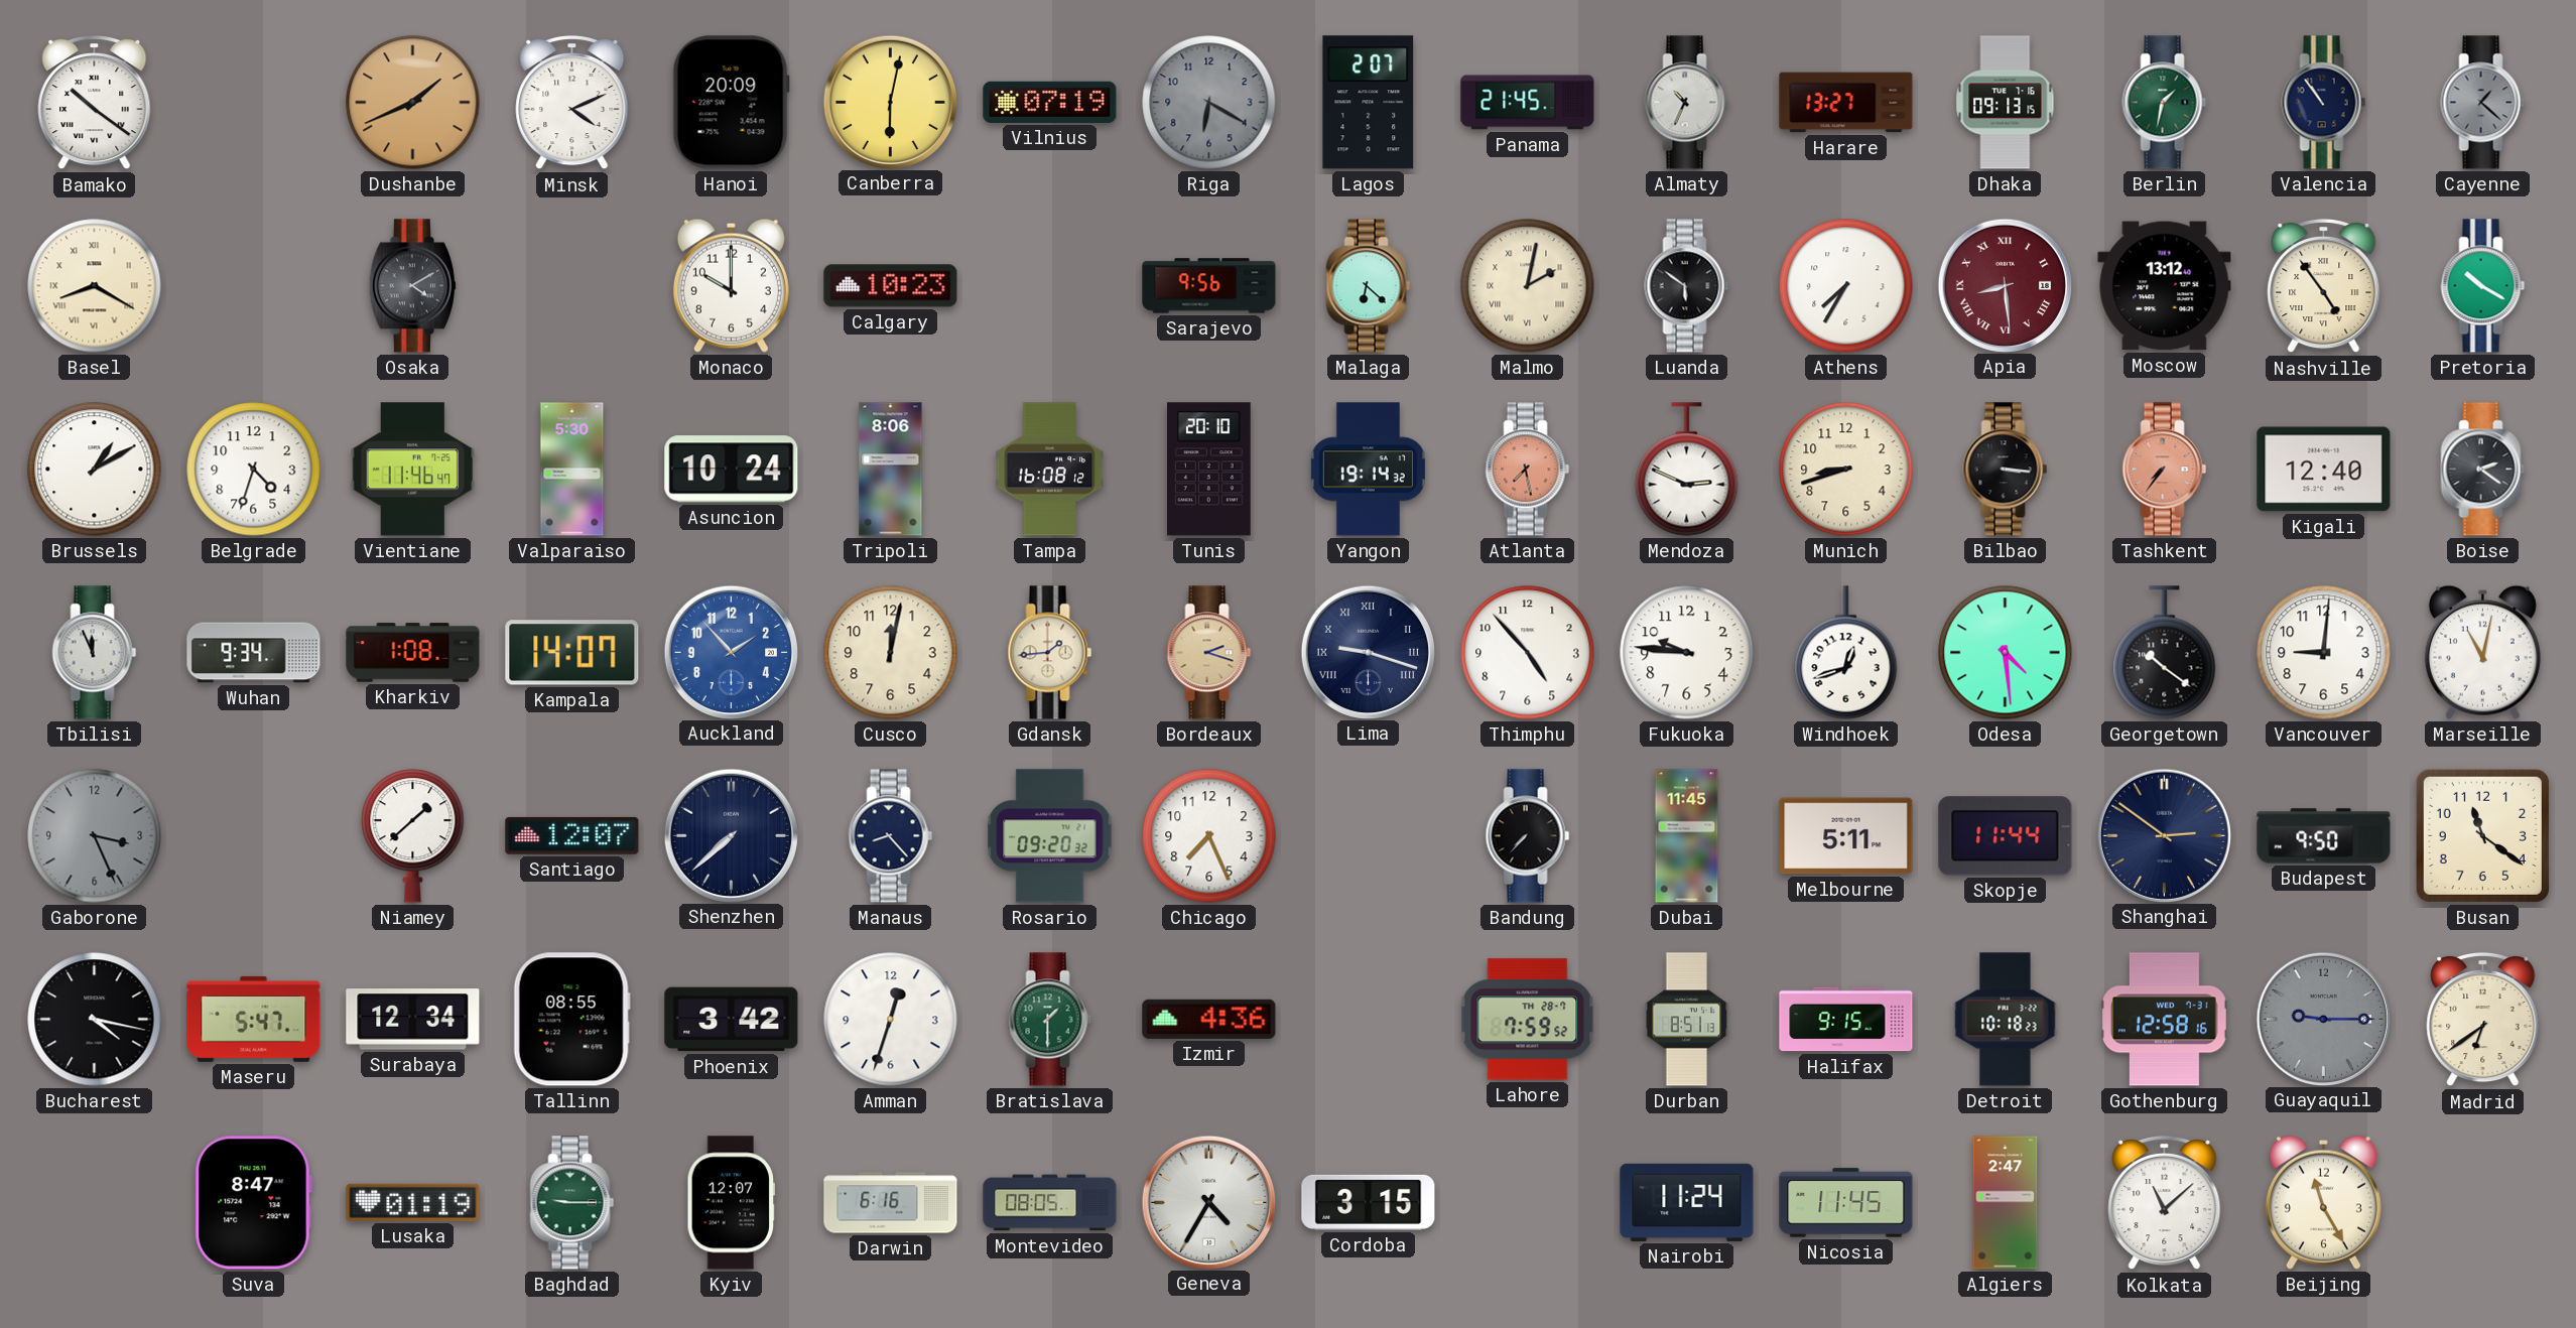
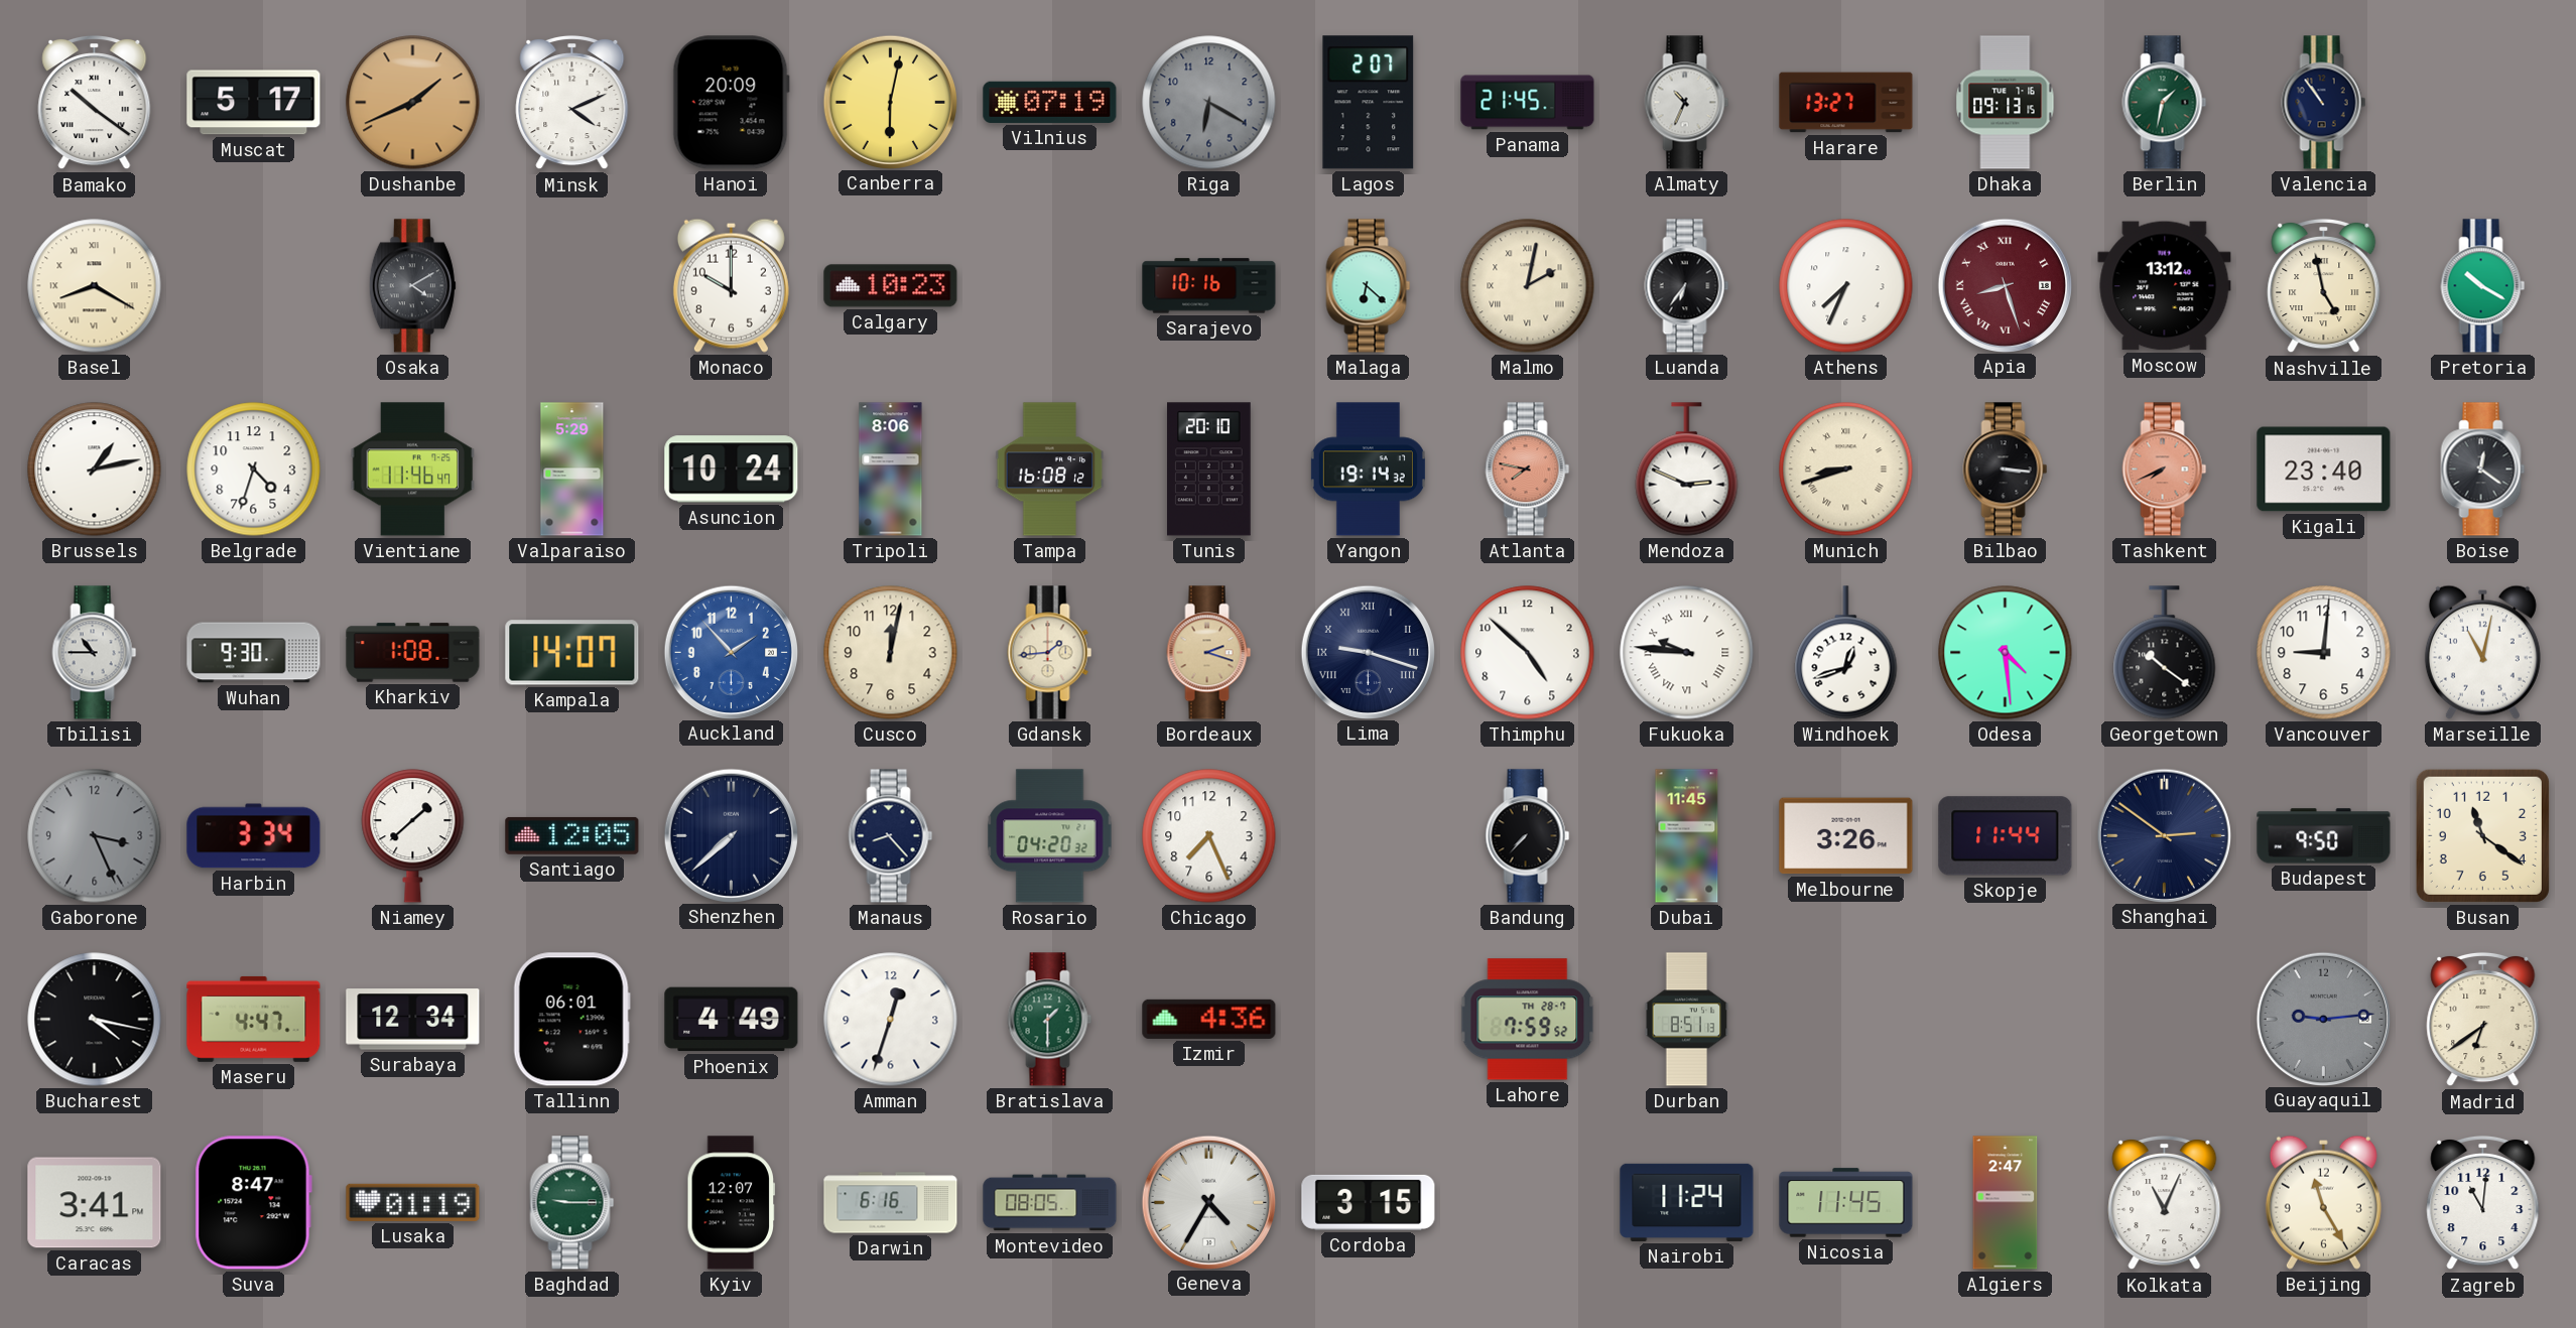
Muscat: none -> 5:17 (254, 103)
Cayenne: 1:22 -> none (2483, 103)
Sarajevo: 9:56 -> 10:16 (1209, 286)
Luanda: 5:51 -> 6:36 (1687, 286)
Athens: 7:35 -> 7:34 (1846, 286)
Apia: 8:29 -> 8:27 (2005, 285)
Nashville: 4:54 -> 4:58 (2324, 286)
Brussels: 1:10 -> 1:13 (95, 470)
Valparaiso: 5:30 -> 5:29 (572, 470)
Atlanta: 7:28 -> 7:47 (1528, 470)
Munich numerals: Arabic -> Roman (1846, 470)
Tashkent: 7:36 -> 7:41 (2165, 470)
Kigali: 12:40 -> 23:40 (2324, 470)
Boise: 2:21 -> 12:21 (2483, 470)
Tbilisi: 11:56 -> 10:45 (95, 653)
Wuhan: 9:34 -> 9:30 (254, 653)
Thimphu: 4:53 -> 4:52 (1528, 653)
Fukuoka numerals: Arabic -> Roman (1687, 653)
Harbin: none -> 3:34 (254, 836)
Santiago: 12:07 -> 12:05 (572, 835)
Rosario: 09:20 -> 04:20 (1050, 836)
Melbourne: 5:11 -> 3:26 (1846, 836)
Maseru: 5:47 -> 4:47 (254, 1019)
Tallinn: 08:55 -> 06:01 (571, 1020)
Phoenix: 3:42 -> 4:49 (732, 1020)
Halifax: 9:15 -> none (1846, 1020)
Detroit: 10:18 -> none (2006, 1020)
Gothenburg: 12:58 -> none (2165, 1020)
Guayaquil: 9:15 -> 9:14 (2323, 1019)
Caracas: none -> 3:41 (95, 1203)
Kolkata: 11:08 -> 11:04 (2165, 1203)
Zagreb: none -> 11:01 (2483, 1203)
